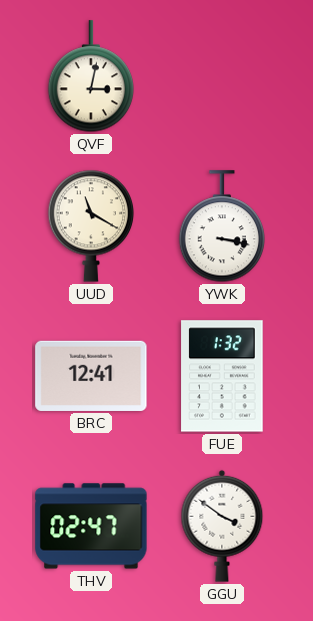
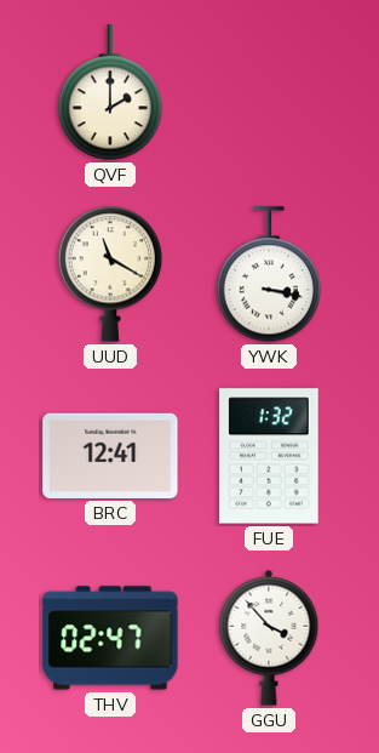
QVF: 3:02 -> 2:00 (109, 93)
GGU: 3:51 -> 3:53 (269, 638)
